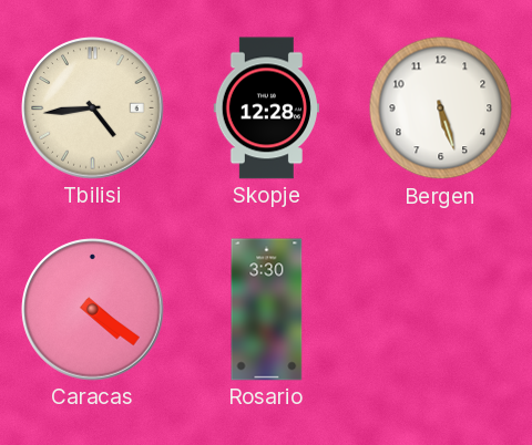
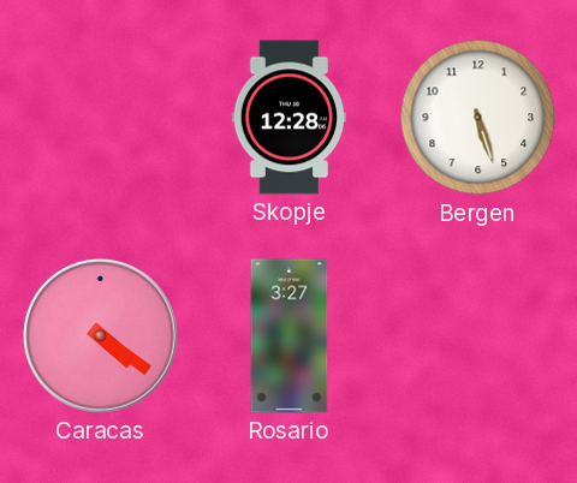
Tbilisi: 4:44 -> none (93, 108)
Rosario: 3:30 -> 3:27 (290, 336)
